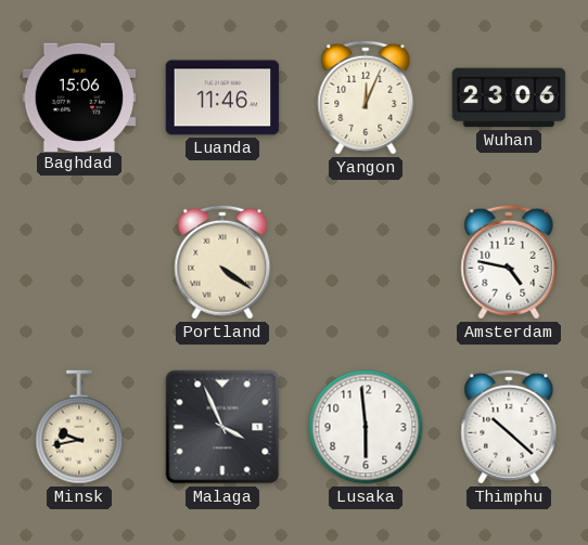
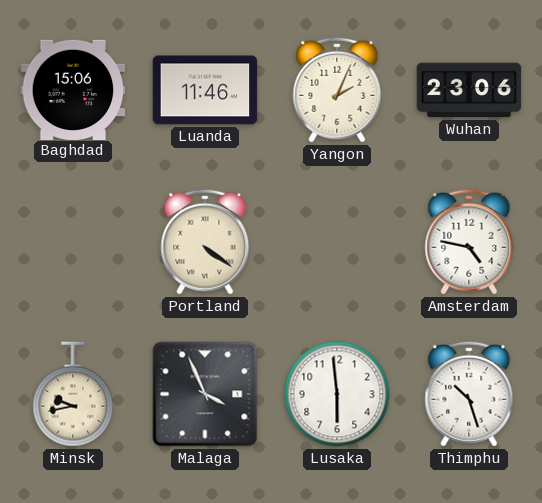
Yangon: 12:04 -> 2:04 (337, 90)
Thimphu: 10:22 -> 10:27 (469, 394)
